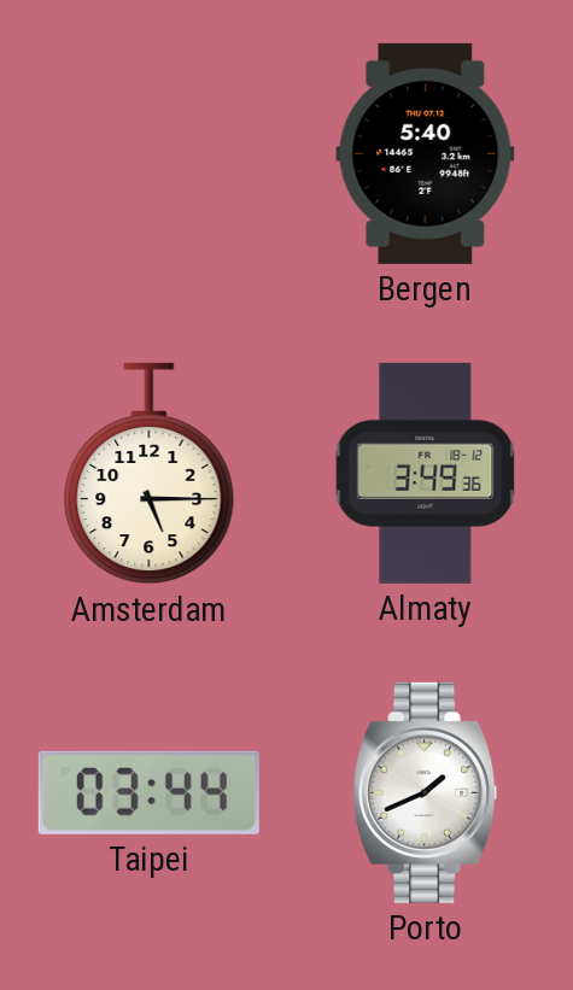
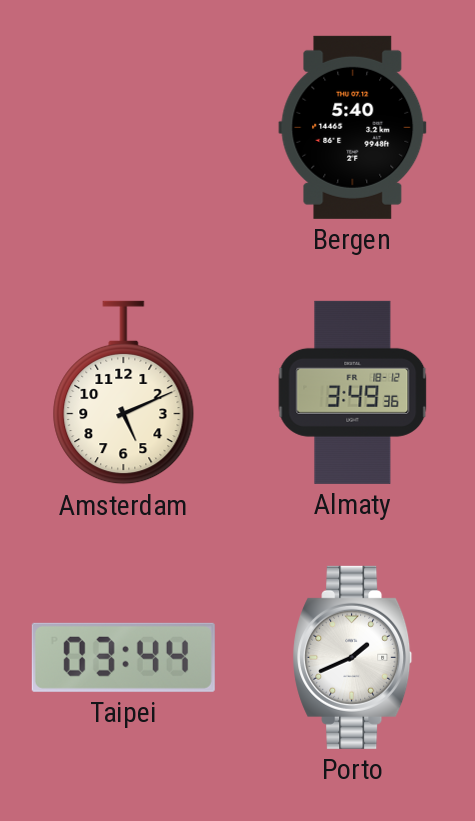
Amsterdam: 5:15 -> 5:11 (124, 393)
